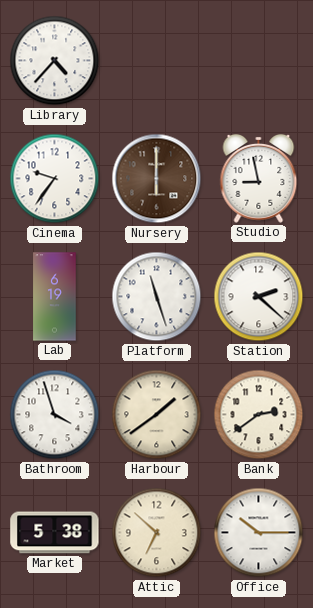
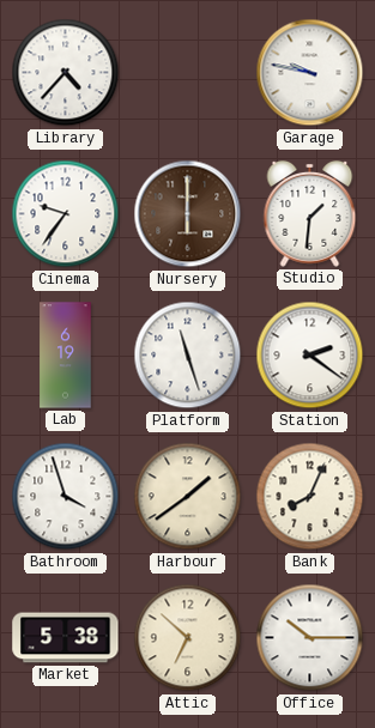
Garage: none -> 9:47 (310, 73)
Studio: 8:58 -> 1:31 (310, 213)
Station: 2:22 -> 2:21 (310, 356)
Bank: 2:39 -> 8:04 (310, 497)
